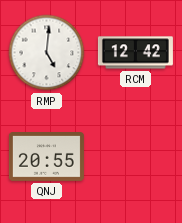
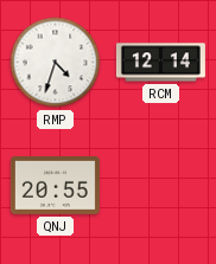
RMP: 5:01 -> 4:33 (56, 63)
RCM: 12:42 -> 12:14 (160, 63)
